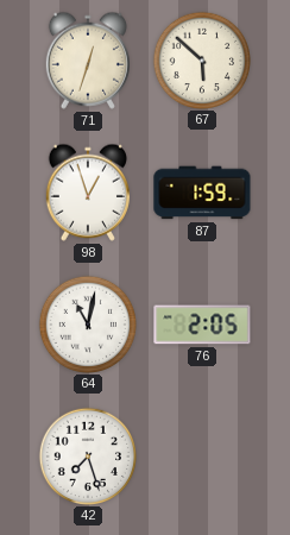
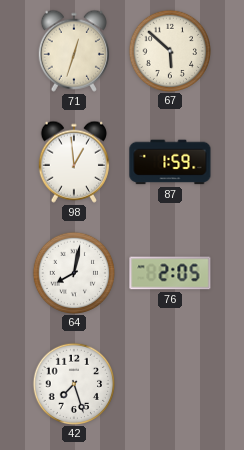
98: 12:57 -> 12:59 (74, 162)
64: 11:02 -> 8:02 (73, 272)
